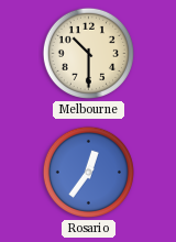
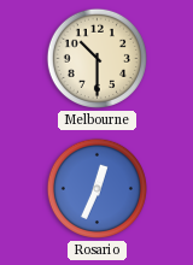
Rosario: 12:36 -> 12:34 (96, 188)
